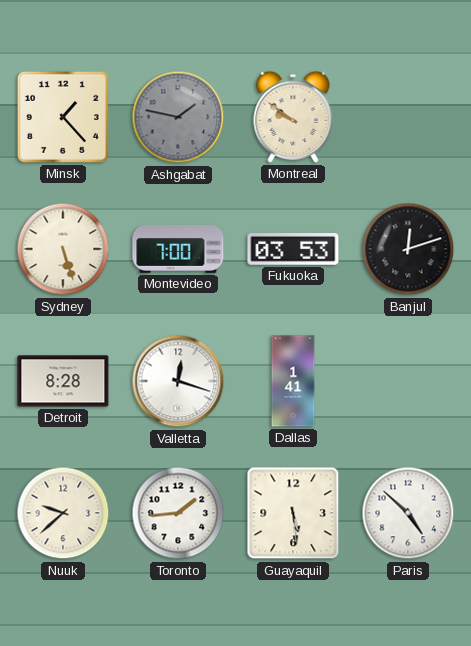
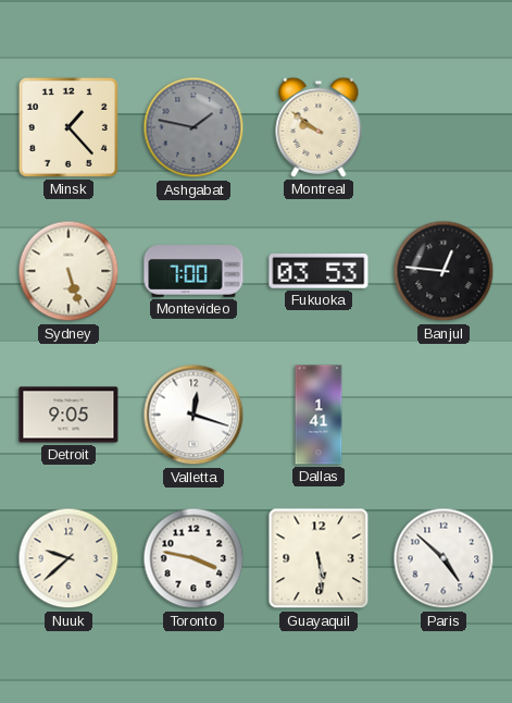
Banjul: 12:12 -> 12:46 (444, 271)
Detroit: 8:28 -> 9:05 (68, 415)
Toronto: 1:44 -> 3:47 (193, 558)
